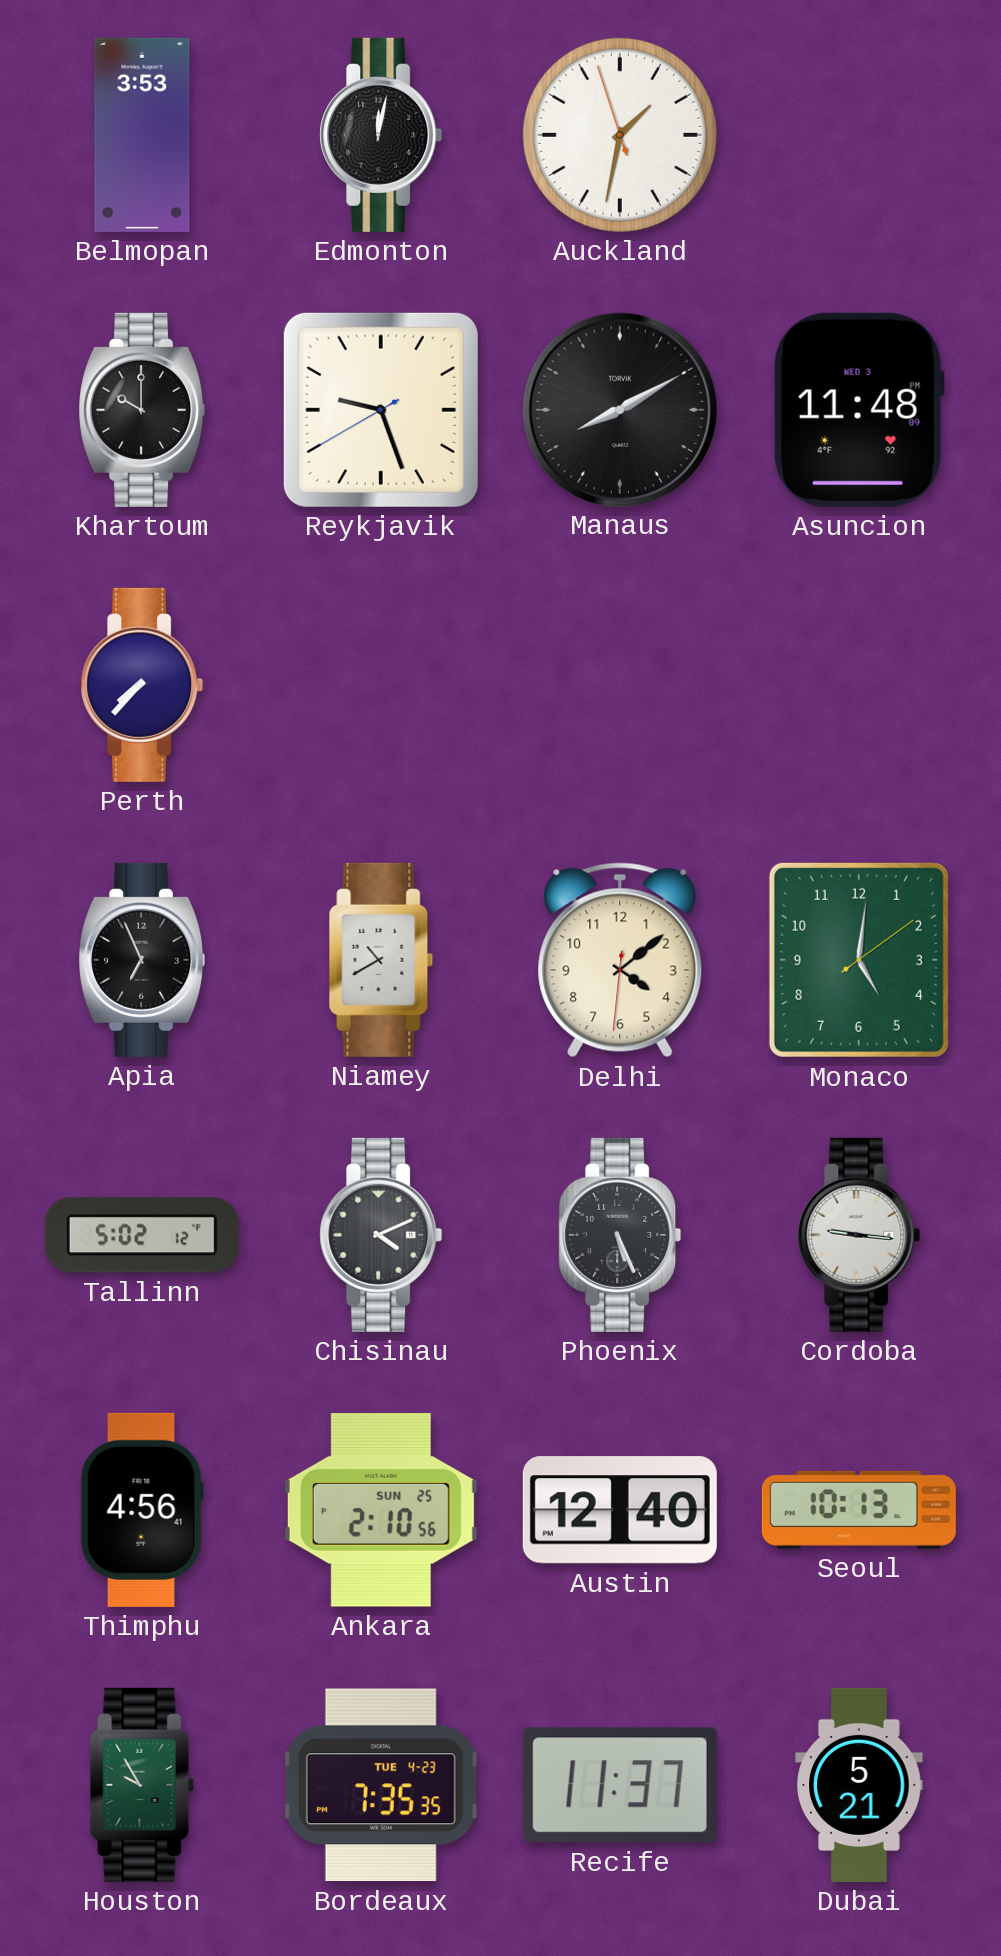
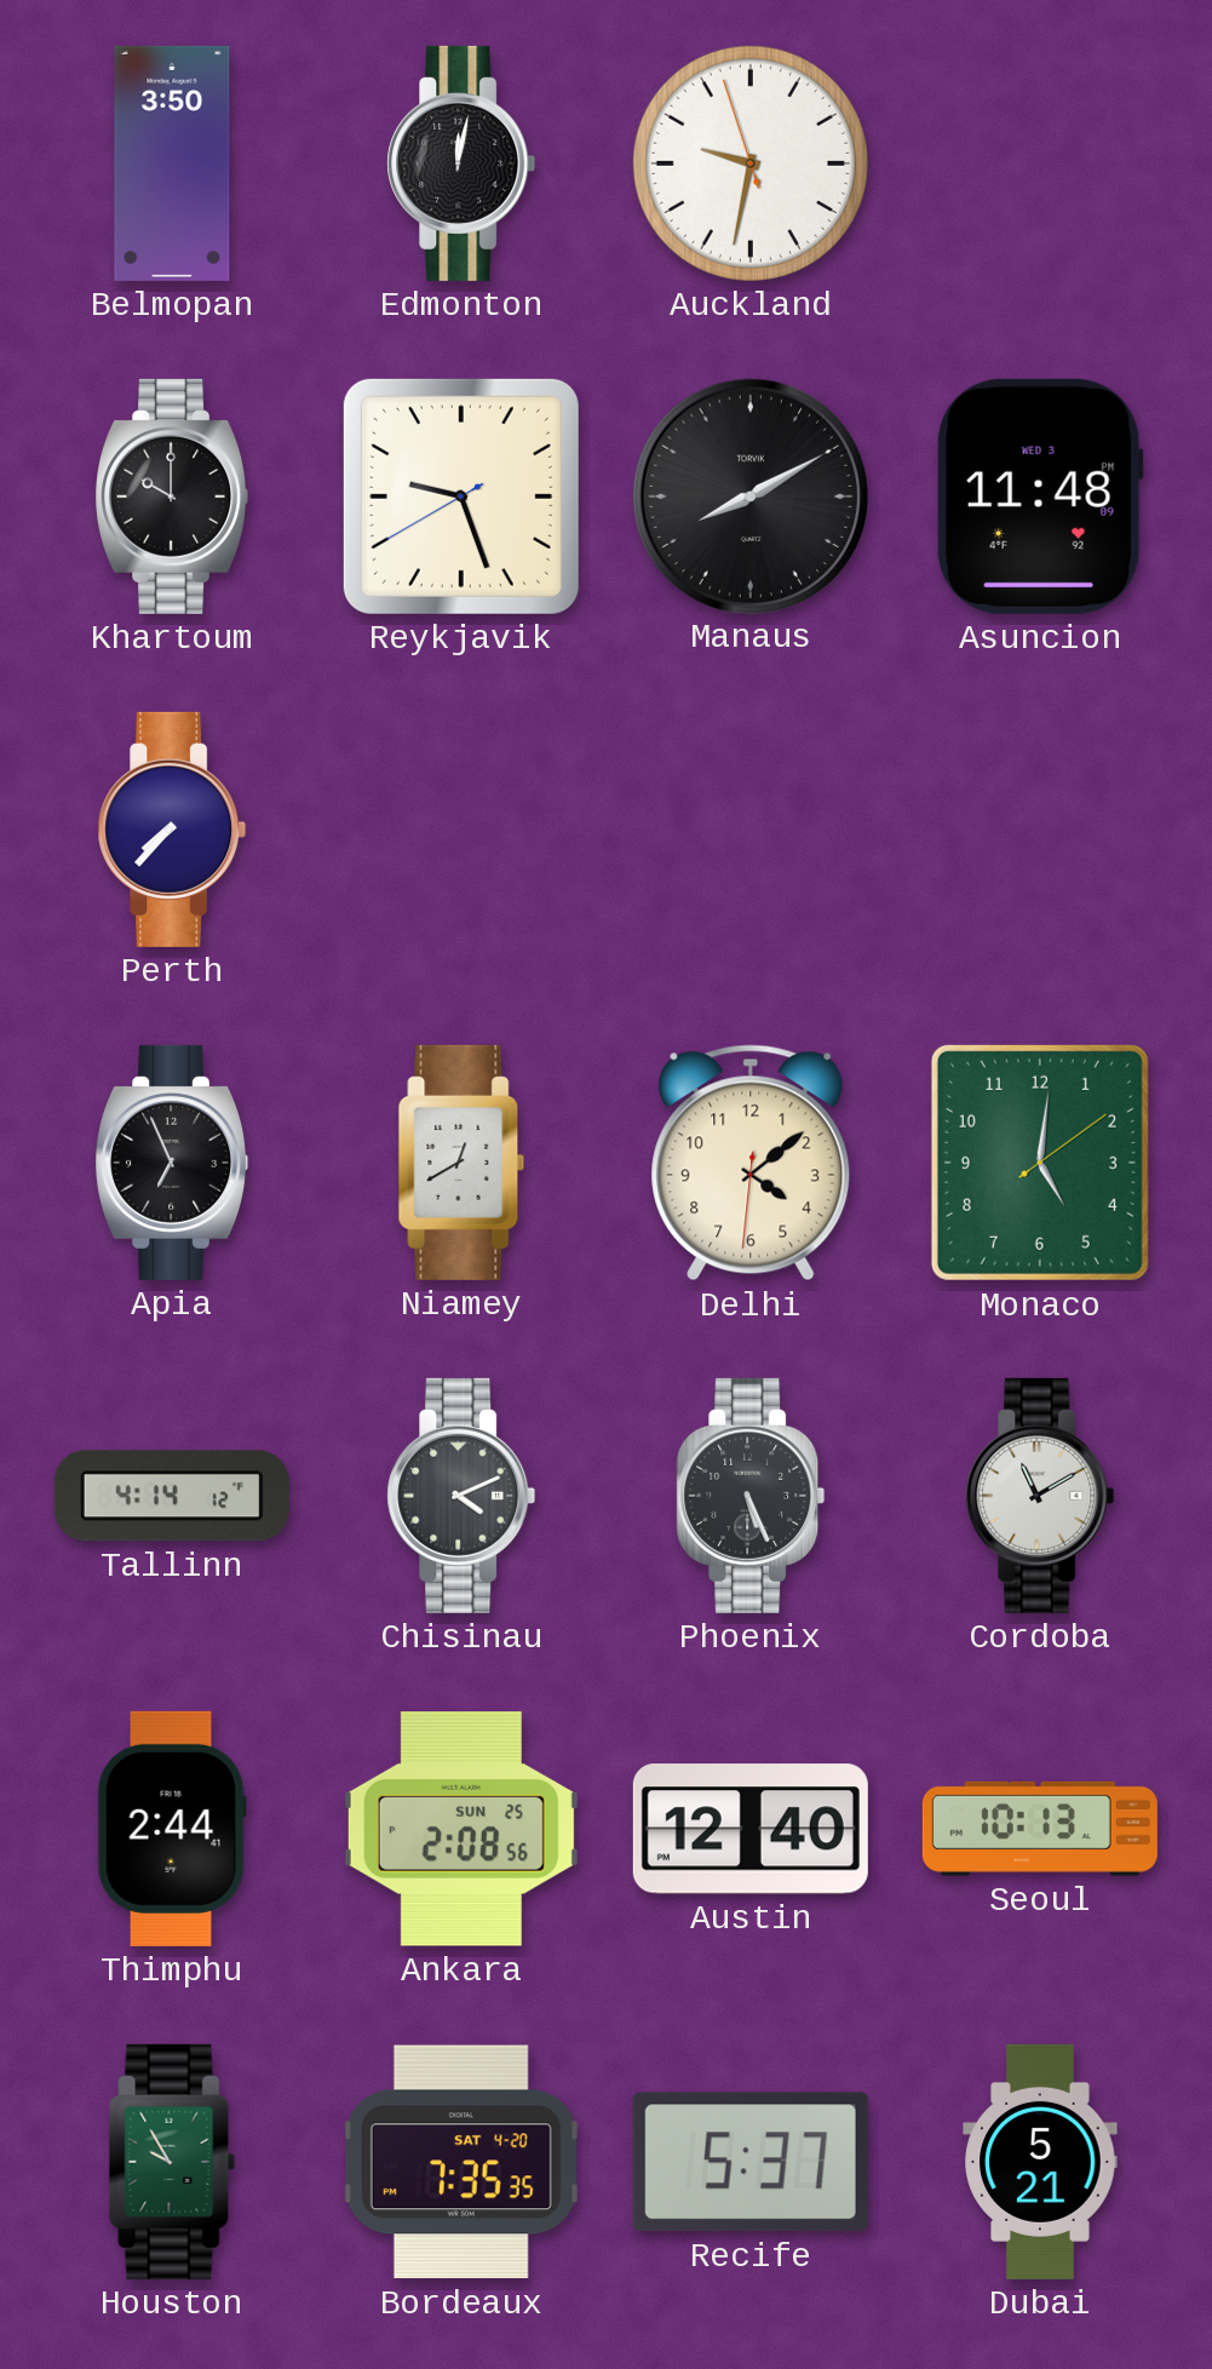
Belmopan: 3:53 -> 3:50 (172, 164)
Auckland: 1:31 -> 9:31 (751, 164)
Niamey: 10:40 -> 12:40 (461, 1163)
Tallinn: 5:02 -> 4:14 (172, 1496)
Cordoba: 9:16 -> 11:10 (1040, 1496)
Thimphu: 4:56 -> 2:44 (172, 1829)
Ankara: 2:10 -> 2:08 (461, 1830)
Bordeaux date: TUE 4-23 -> SAT 4-20 (461, 2162)
Recife: 11:37 -> 5:37 (751, 2162)
